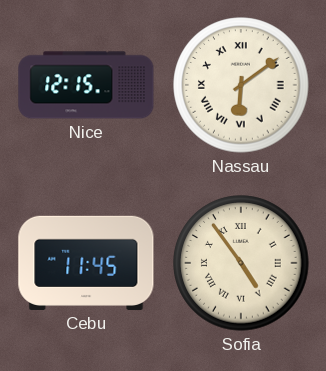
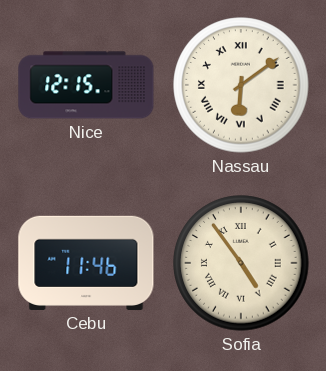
Cebu: 11:45 -> 11:46 (86, 263)
